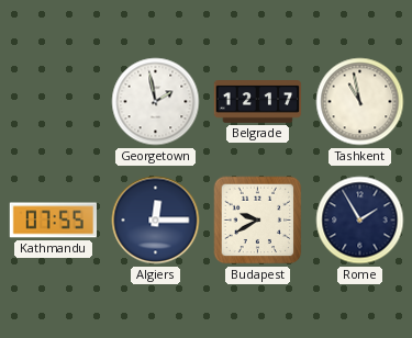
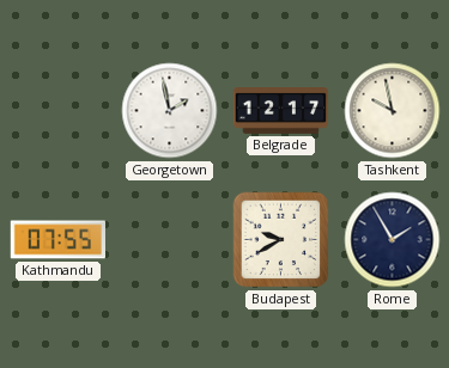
Tashkent: 10:58 -> 9:58 (393, 111)
Algiers: 12:15 -> none (156, 221)
